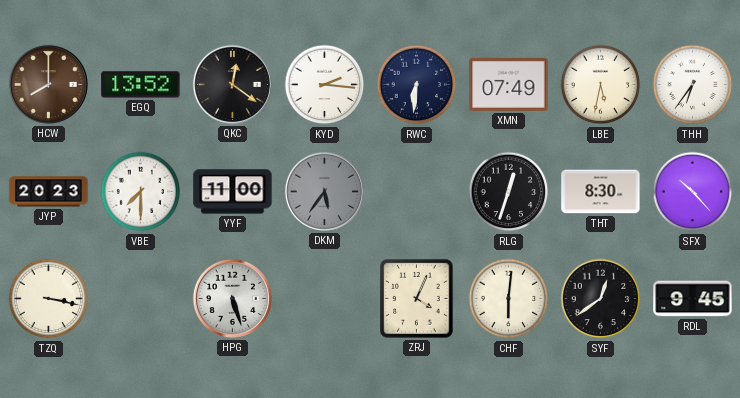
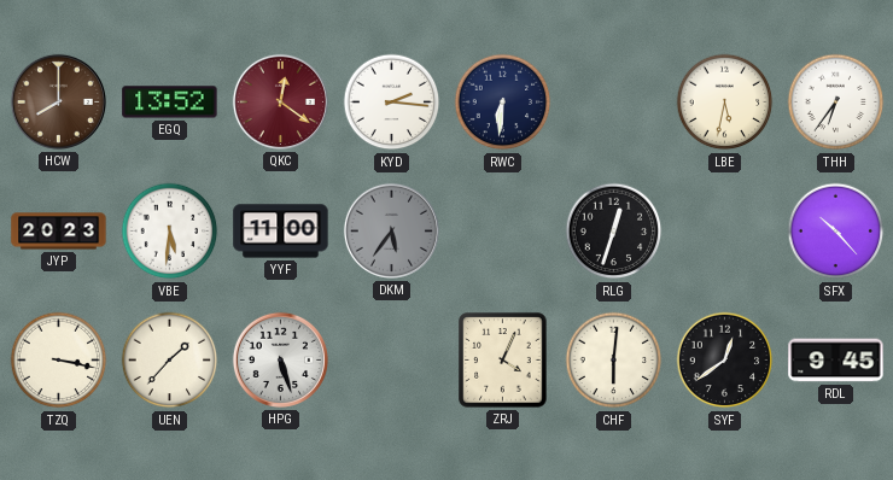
QKC dial: black -> burgundy (280, 101)
XMN: 07:49 -> none (509, 84)
VBE: 7:30 -> 5:31 (170, 232)
THT: 8:30 -> none (601, 192)
UEN: none -> 1:37 (170, 361)
